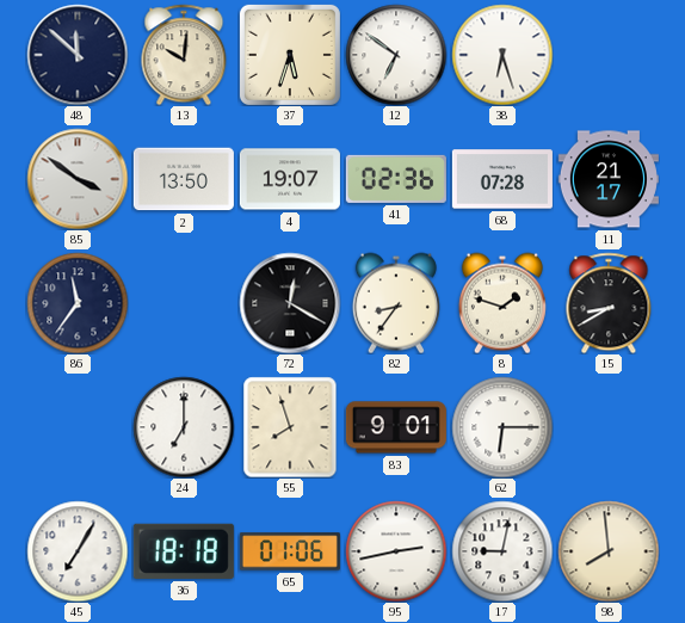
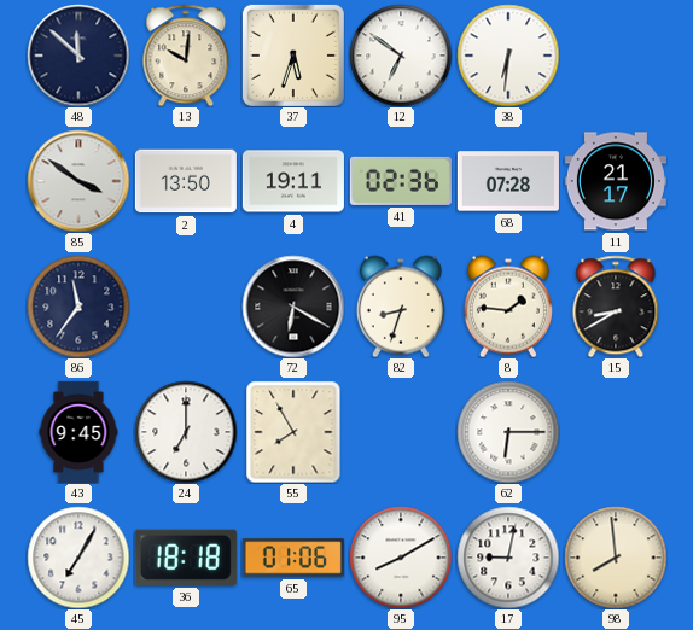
38: 6:27 -> 6:31 (508, 56)
4: 19:07 -> 19:11 (293, 181)
72: 12:20 -> 6:20 (293, 307)
82: 8:36 -> 8:33 (401, 307)
8: 1:48 -> 1:46 (508, 307)
43: none -> 9:45 (78, 432)
55: 7:57 -> 7:55 (293, 432)
83: 9:01 -> none (396, 427)
95: 2:43 -> 8:10 (401, 558)
